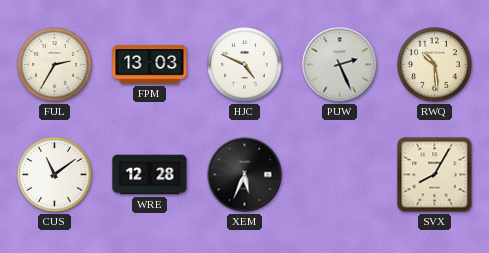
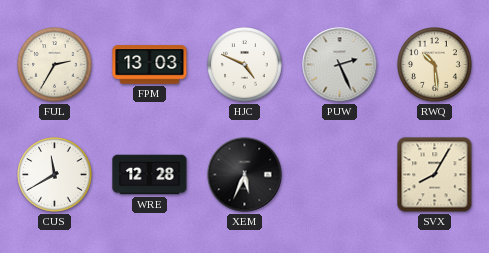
CUS: 11:09 -> 11:40 (55, 175)
